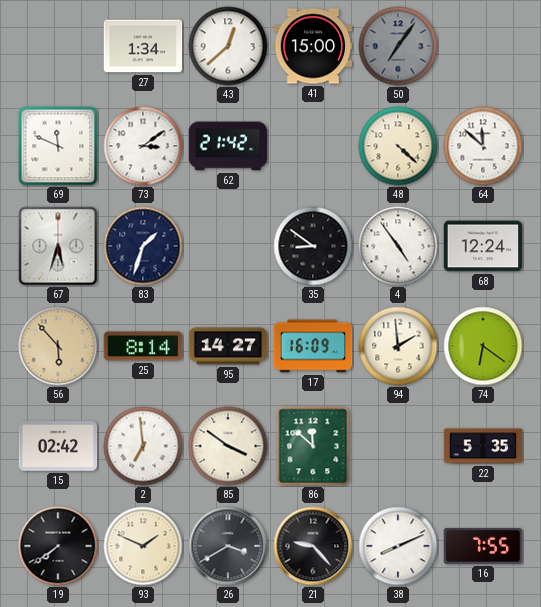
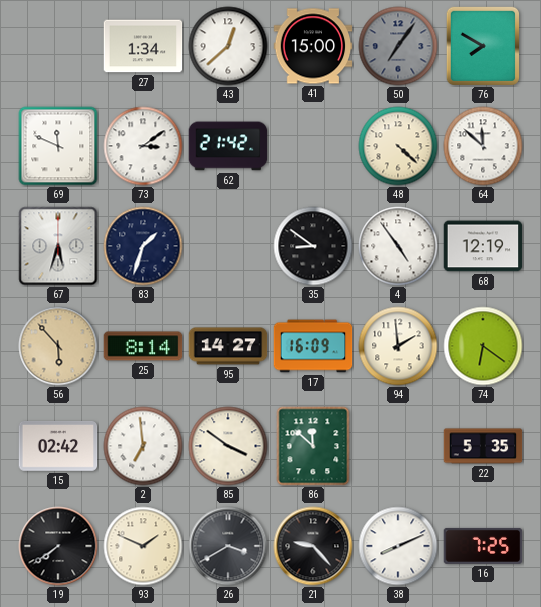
76: none -> 7:50 (482, 45)
68: 12:24 -> 12:19 (483, 246)
16: 7:55 -> 7:25 (483, 546)
